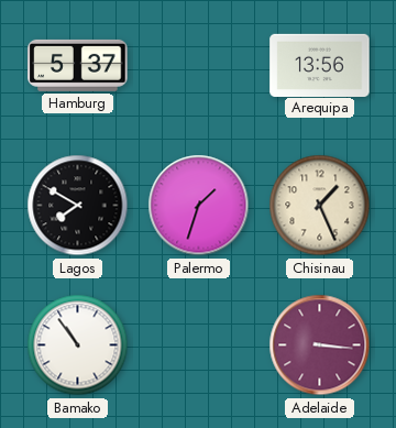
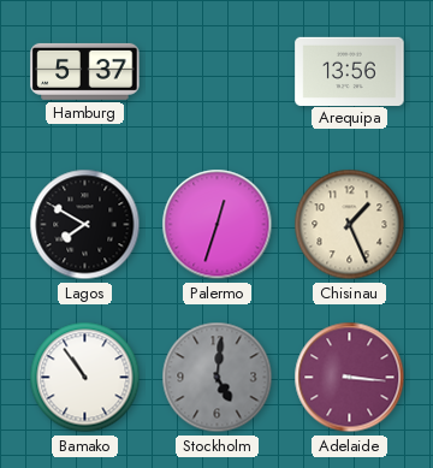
Palermo: 1:33 -> 12:33 (218, 225)
Stockholm: none -> 5:01 (218, 378)
